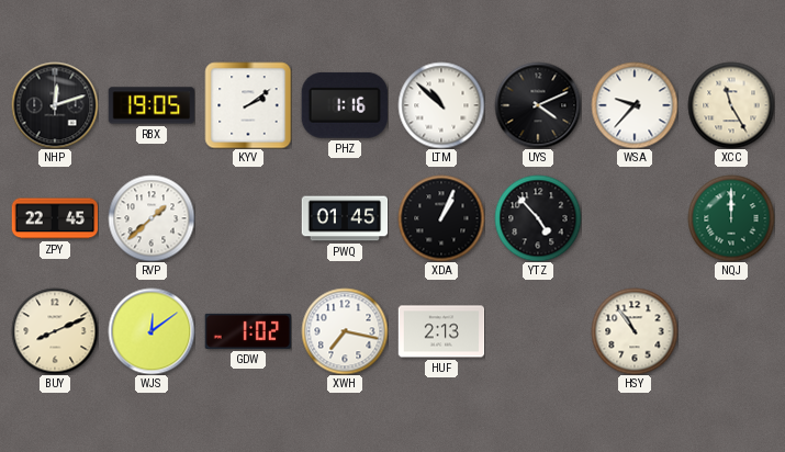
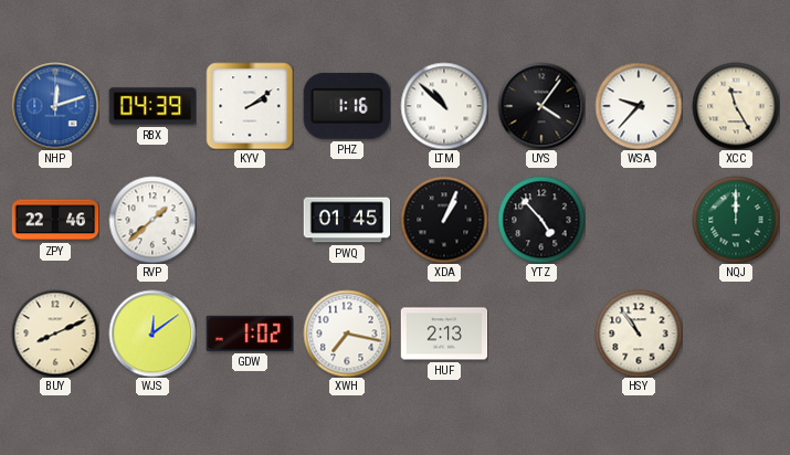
NHP dial: black -> blue (55, 106)
RBX: 19:05 -> 04:39 (152, 106)
UYS: 4:11 -> 4:06 (541, 106)
ZPY: 22:45 -> 22:46 (55, 220)
